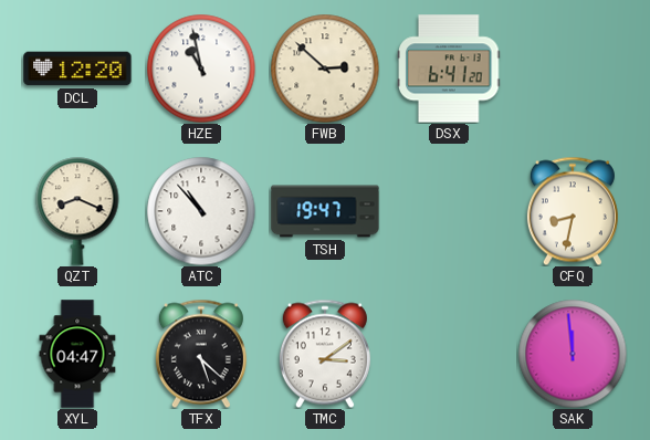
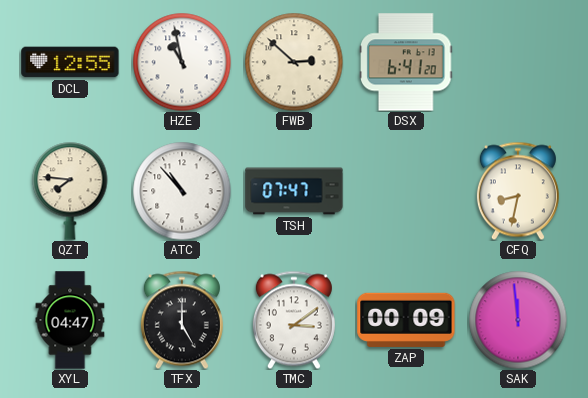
DCL: 12:20 -> 12:55 (70, 62)
QZT: 8:19 -> 7:46 (70, 191)
TSH: 19:47 -> 07:47 (294, 191)
TFX: 5:22 -> 5:00 (182, 320)
ZAP: none -> 00:09 (406, 320)
